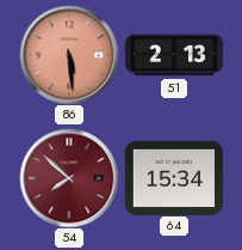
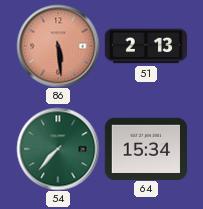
54: 7:52 -> 7:37 (58, 149)
54 dial: burgundy -> green (58, 149)
